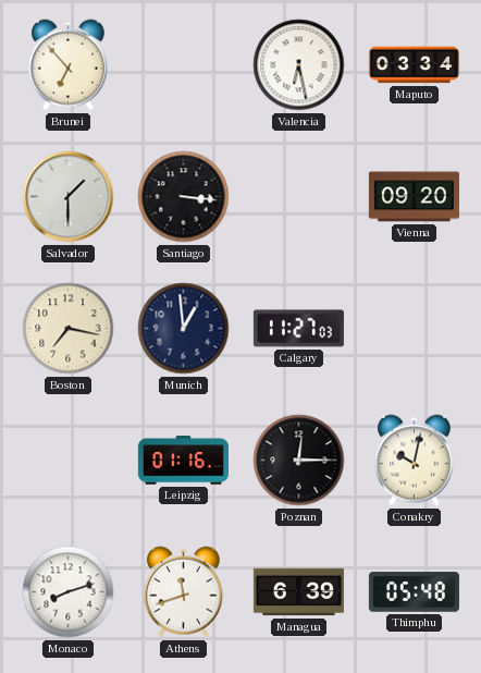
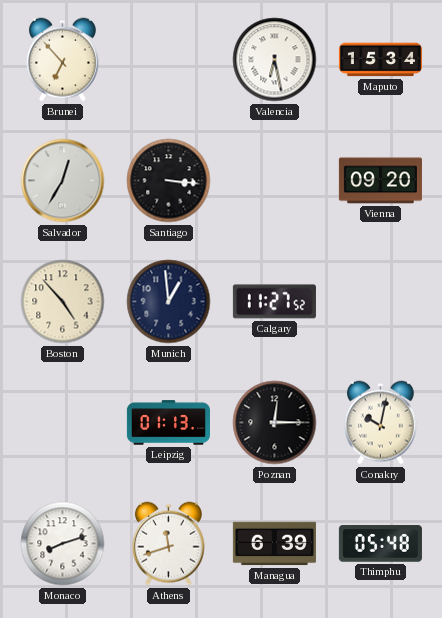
Maputo: 03:34 -> 15:34 (380, 60)
Salvador: 1:30 -> 12:35 (63, 181)
Boston: 7:17 -> 4:53 (63, 302)
Calgary: 11:27:03 -> 11:27:52 (274, 302)
Leipzig: 01:16 -> 01:13 (168, 423)
